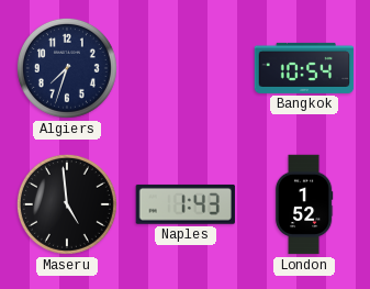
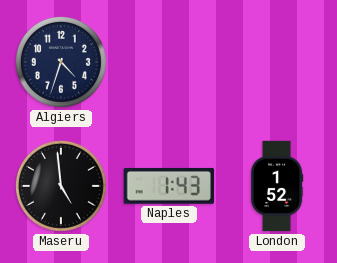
Algiers: 7:33 -> 4:33 (61, 62)
Bangkok: 10:54 -> none (304, 68)
